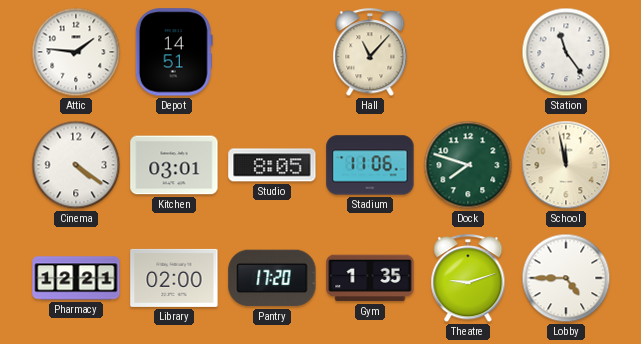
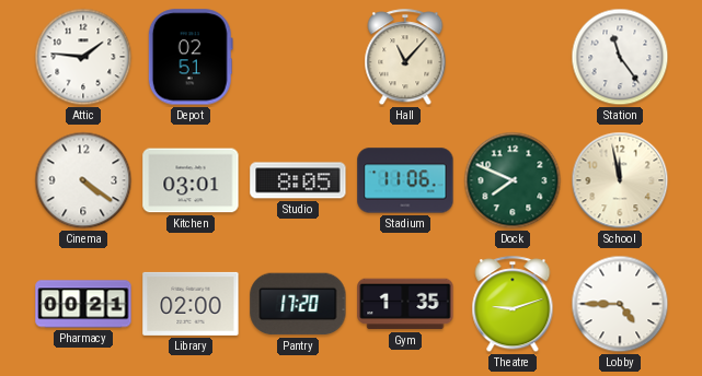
Depot: 14:51 -> 02:51 (191, 57)
Dock: 7:48 -> 7:49 (513, 180)
Pharmacy: 12:21 -> 00:21 (83, 304)
